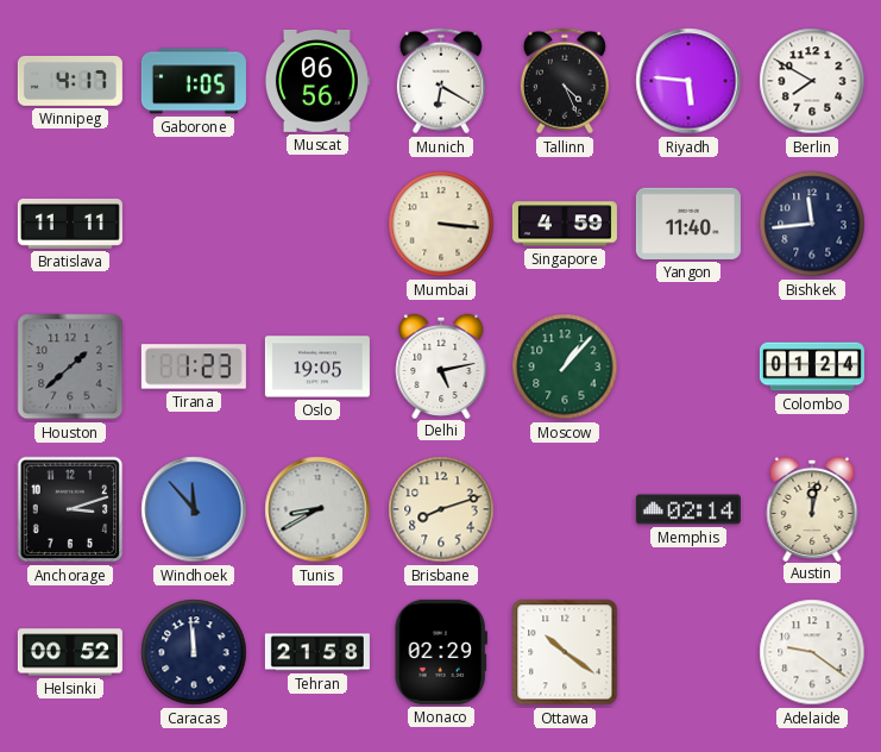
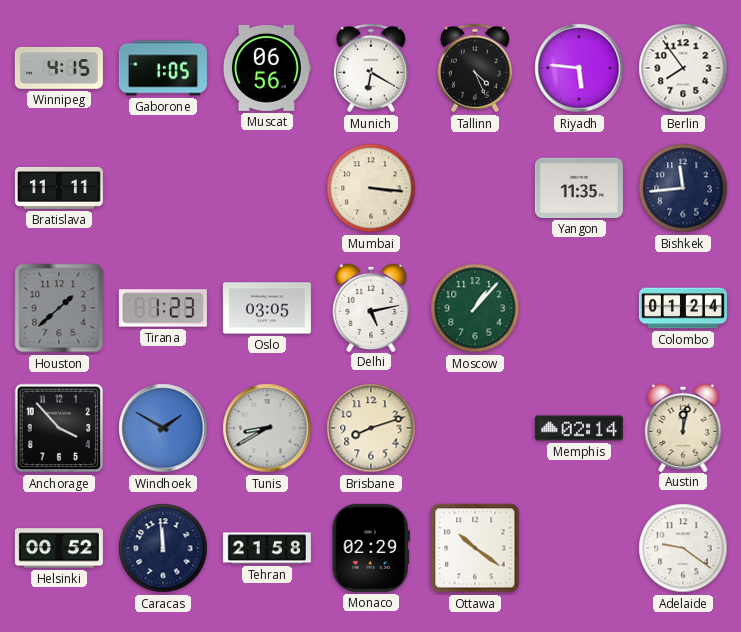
Winnipeg: 4:17 -> 4:15 (59, 68)
Berlin: 7:50 -> 7:54 (683, 68)
Singapore: 4:59 -> none (565, 224)
Yangon: 11:40 -> 11:35 (579, 188)
Oslo: 19:05 -> 03:05 (267, 308)
Anchorage: 3:12 -> 3:53 (59, 428)
Windhoek: 11:53 -> 1:50 (163, 428)
